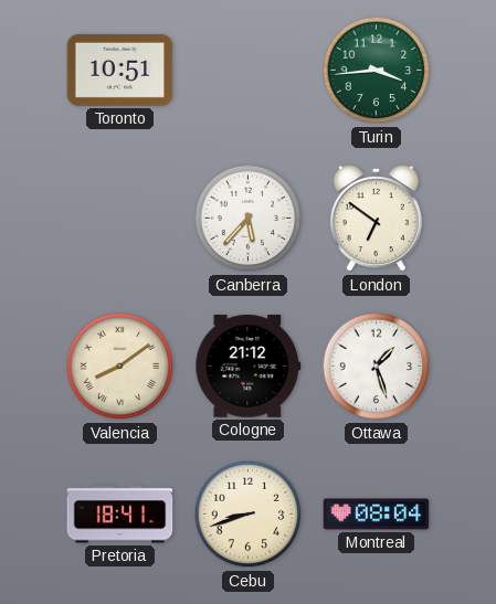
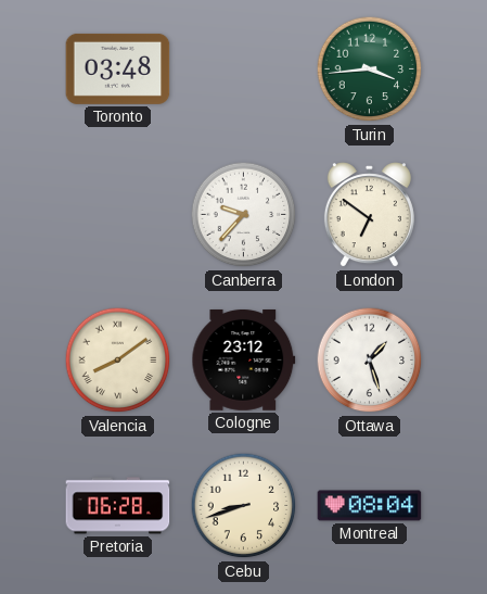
Toronto: 10:51 -> 03:48 (118, 68)
Canberra: 5:37 -> 9:37 (244, 215)
Cologne: 21:12 -> 23:12 (244, 359)
Pretoria: 18:41 -> 06:28 (118, 506)
